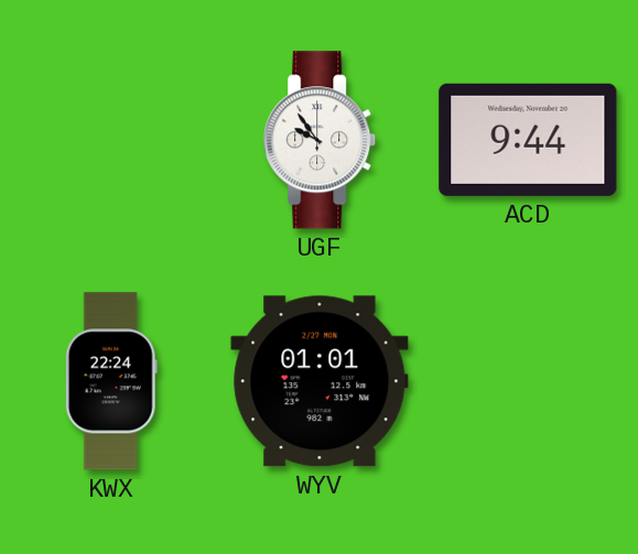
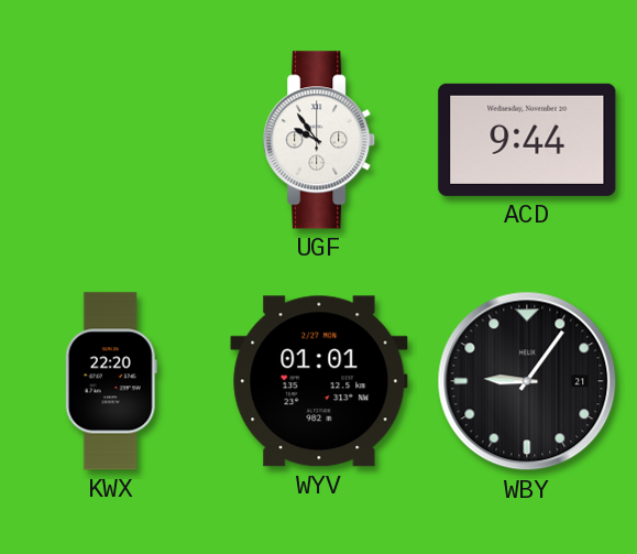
KWX: 22:24 -> 22:20 (111, 381)
WBY: none -> 9:06 (527, 381)
